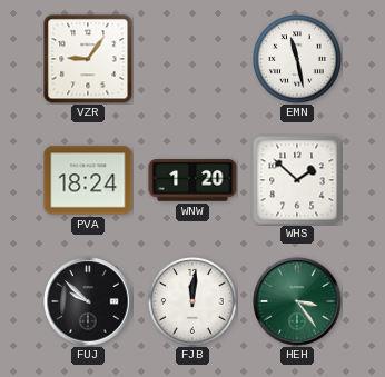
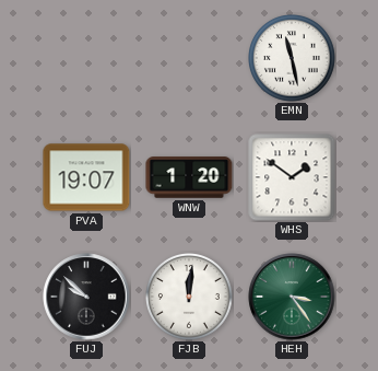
VZR: 9:06 -> none (88, 59)
PVA: 18:24 -> 19:07 (86, 177)
WHS: 1:52 -> 1:51 (292, 177)
